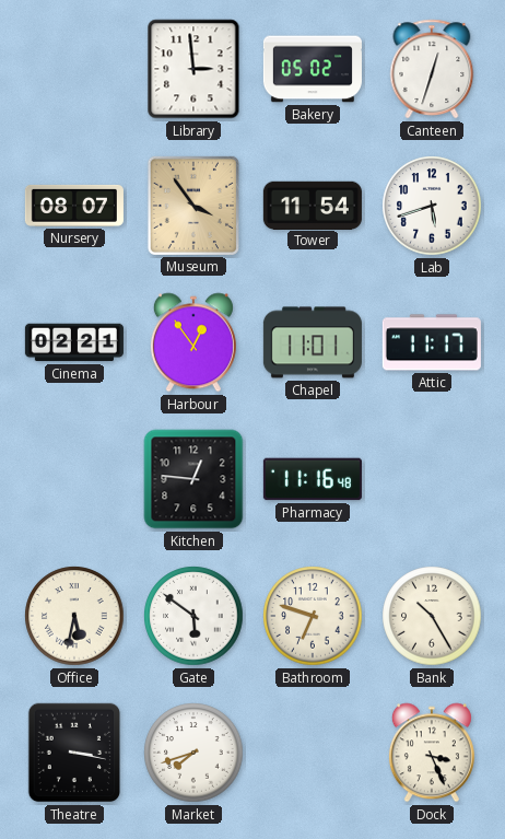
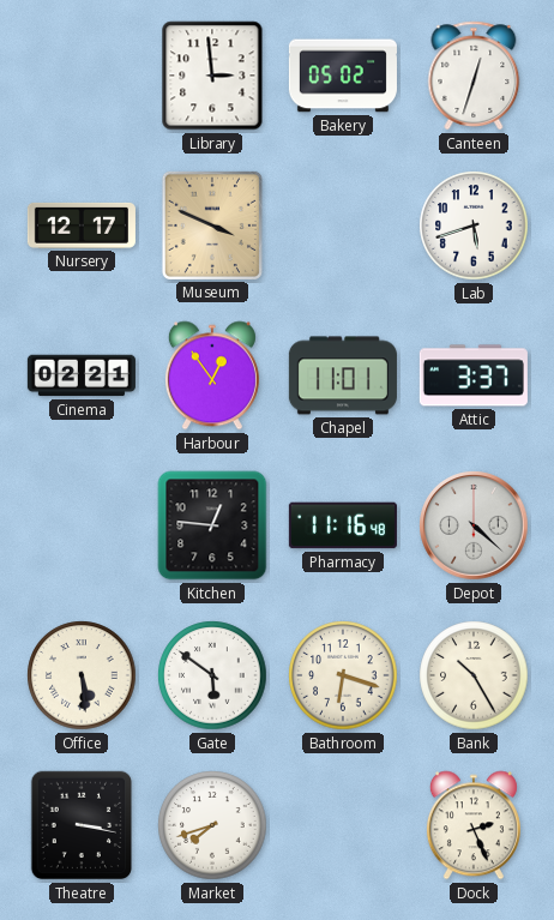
Nursery: 08:07 -> 12:17 (82, 226)
Museum: 3:54 -> 3:49 (212, 226)
Tower: 11:54 -> none (313, 205)
Attic: 11:17 -> 3:37 (474, 375)
Depot: none -> 4:22 (474, 525)
Office: 5:32 -> 5:29 (82, 675)
Bathroom: 6:48 -> 6:18 (343, 675)
Dock: 3:26 -> 2:26 (474, 825)
